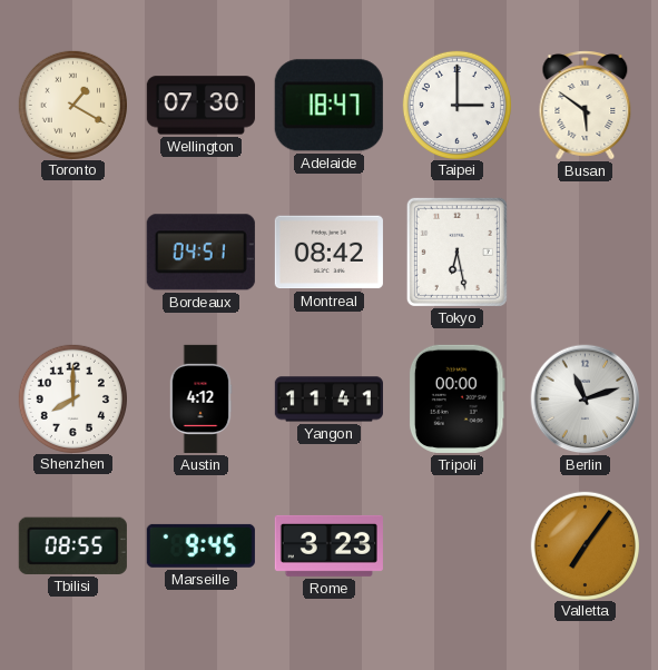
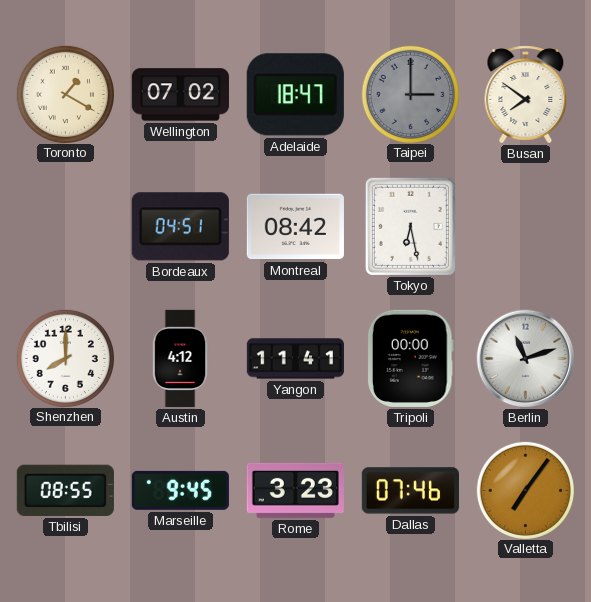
Wellington: 07:30 -> 07:02 (180, 95)
Taipei dial: white -> grey (410, 94)
Busan: 5:51 -> 7:51 (526, 95)
Dallas: none -> 07:46 (410, 491)
